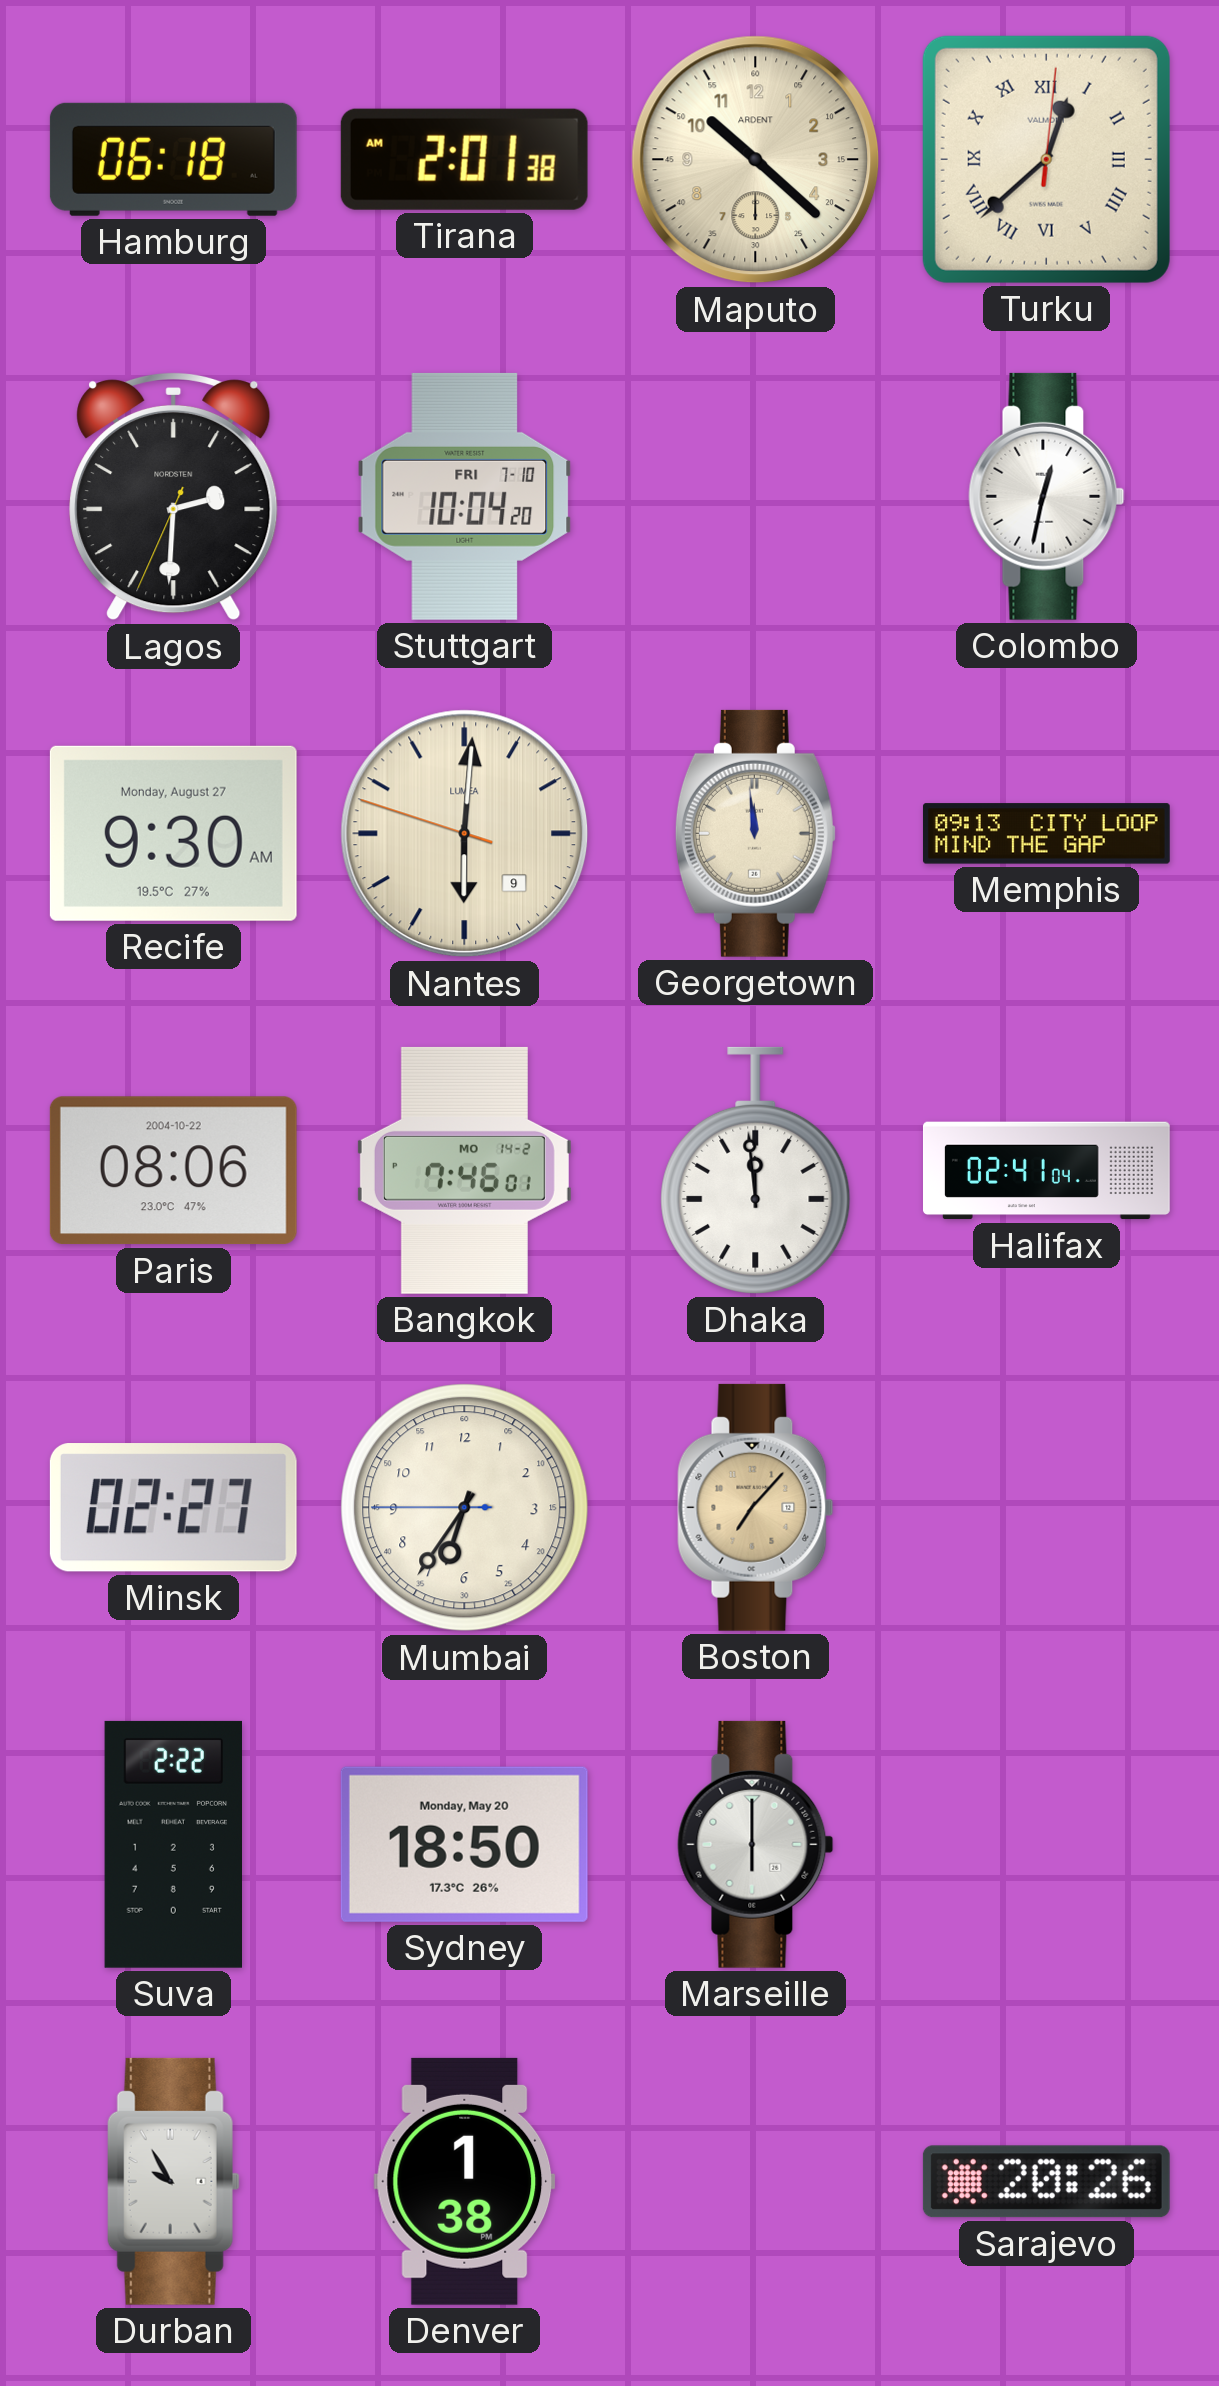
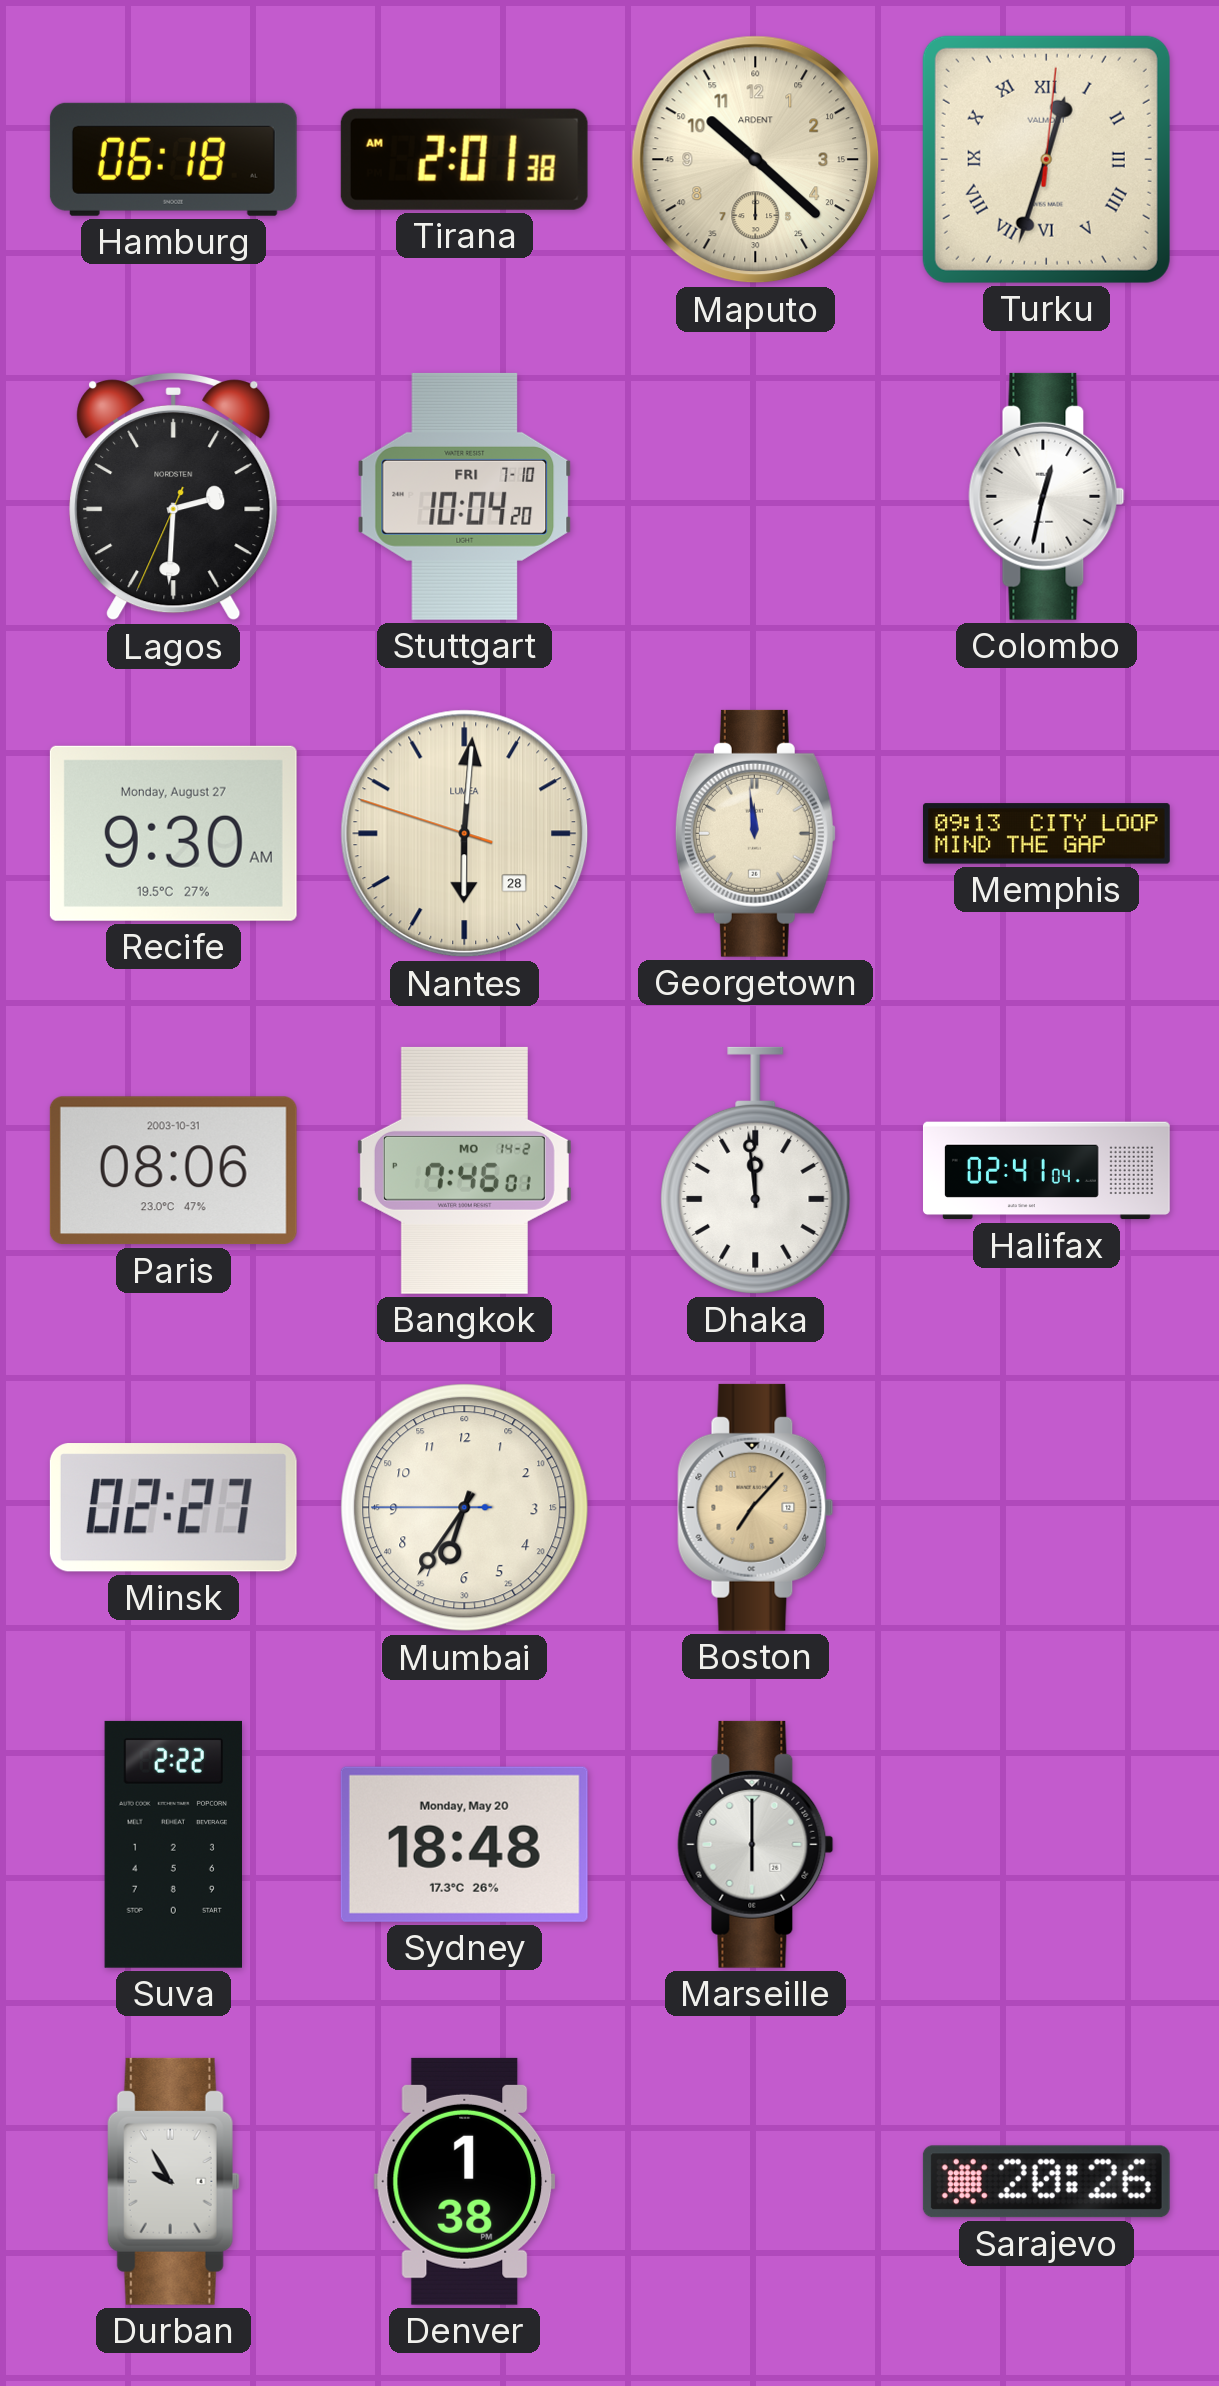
Turku: 12:38 -> 12:33 (1046, 159)
Nantes date: 9 -> 28 (465, 834)
Paris date: 2004-10-22 -> 2003-10-31 (173, 1171)
Sydney: 18:50 -> 18:48 (464, 1844)
